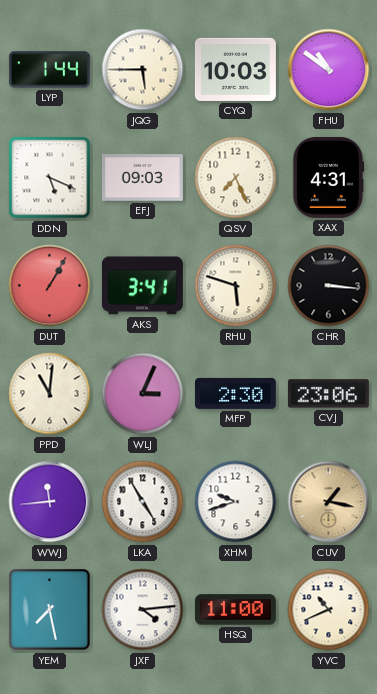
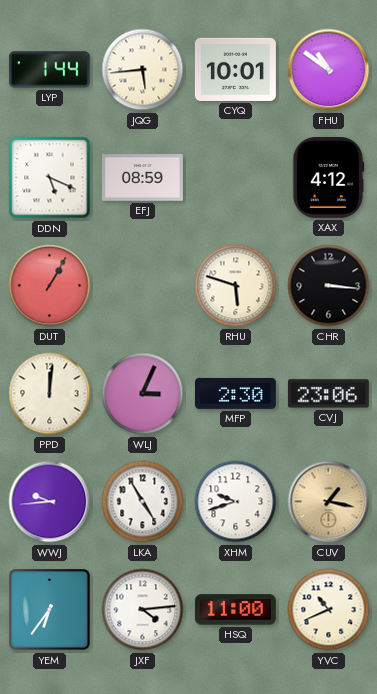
JQG: 5:45 -> 5:44 (143, 70)
CYQ: 10:03 -> 10:01 (235, 69)
EFJ: 09:03 -> 08:59 (142, 178)
QSV: 7:26 -> none (236, 178)
XAX: 4:31 -> 4:12 (328, 177)
AKS: 3:41 -> none (142, 286)
PPD: 11:01 -> 12:01 (50, 394)
WWJ: 11:44 -> 9:44 (50, 502)
YEM: 7:28 -> 6:36 (50, 610)
